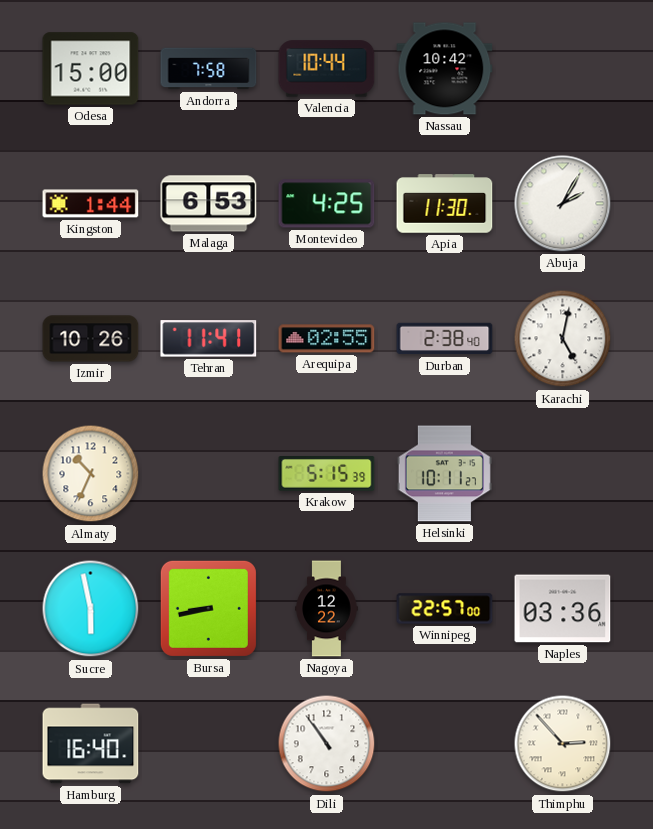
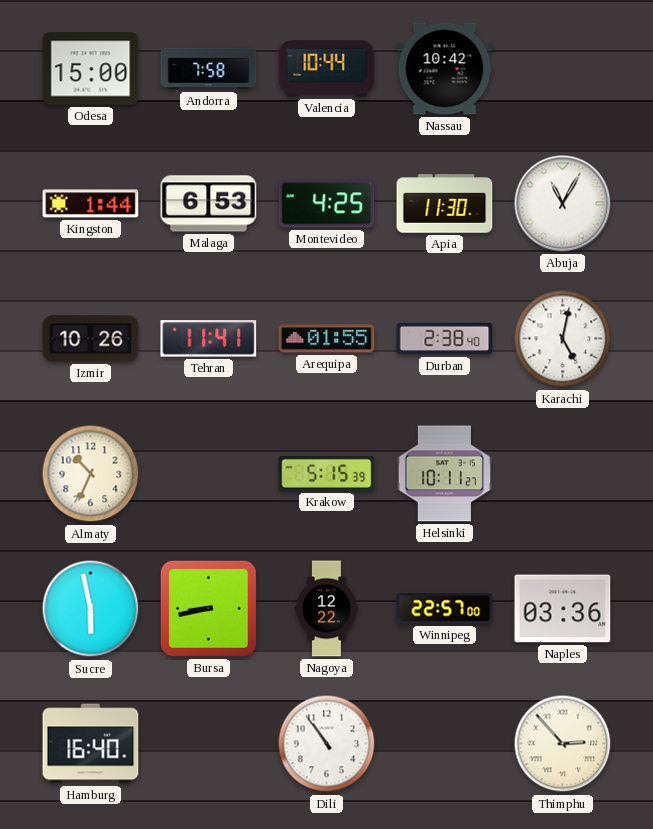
Abuja: 2:05 -> 11:05 (563, 204)
Arequipa: 02:55 -> 01:55 (327, 339)
